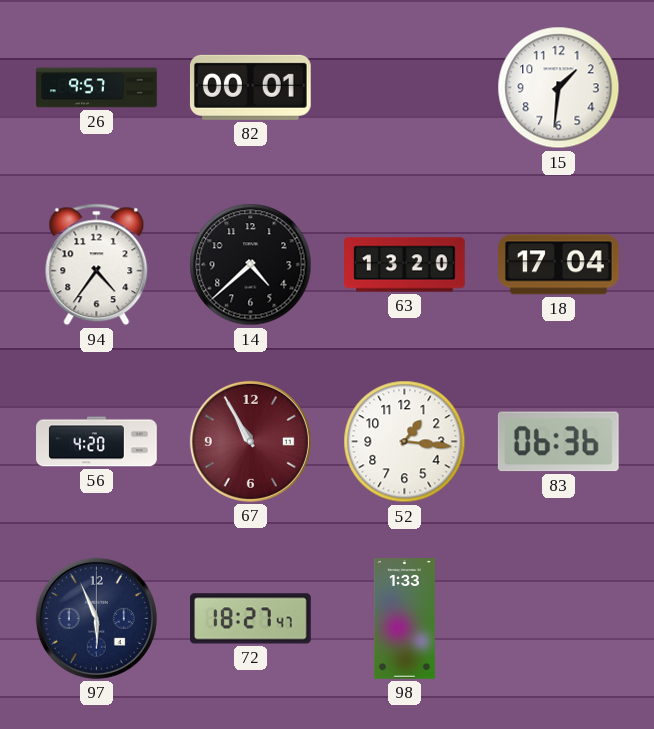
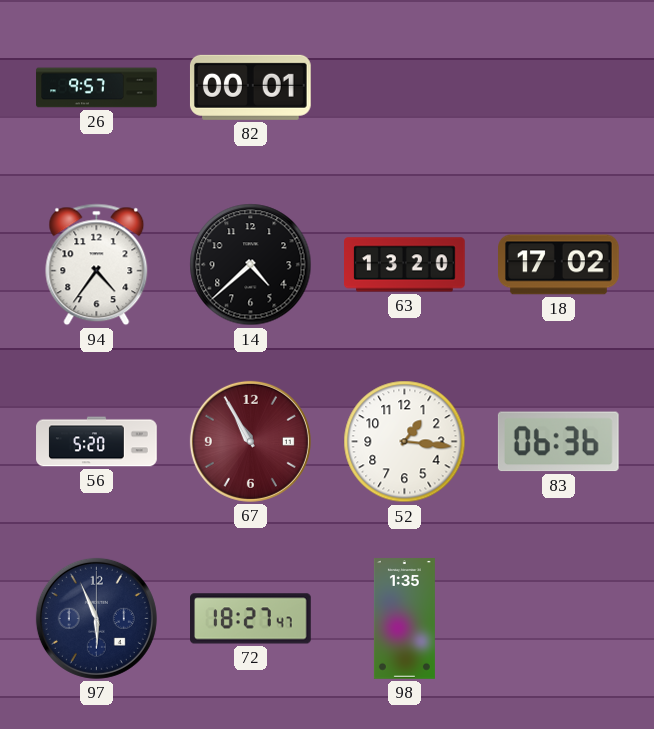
15: 1:31 -> none (559, 88)
18: 17:04 -> 17:02 (559, 265)
56: 4:20 -> 5:20 (97, 442)
98: 1:33 -> 1:35 (404, 619)
